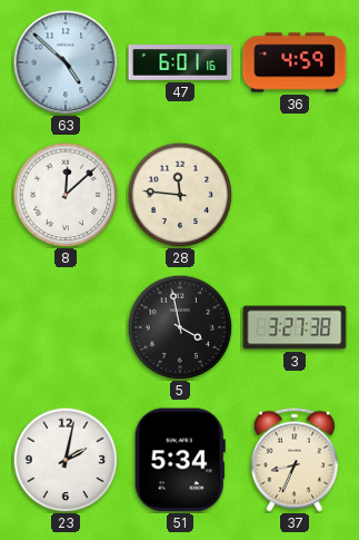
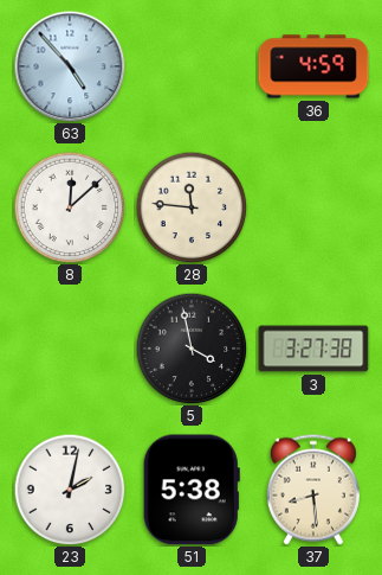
63: 4:52 -> 4:53 (70, 66)
47: 6:01 -> none (180, 62)
51: 5:34 -> 5:38 (192, 490)
37: 8:34 -> 8:29 (313, 490)
